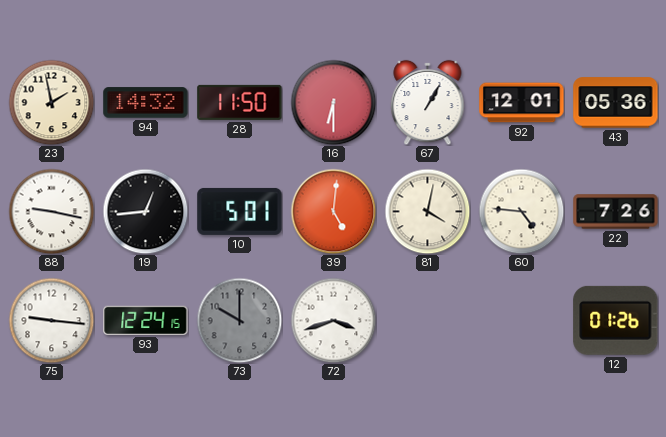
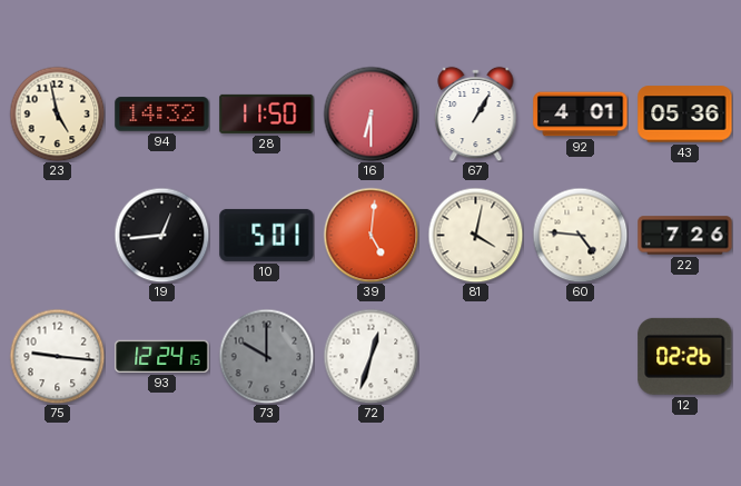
23: 1:58 -> 4:58 (57, 113)
92: 12:01 -> 4:01 (581, 115)
88: 9:17 -> none (51, 211)
72: 3:42 -> 12:33 (370, 356)
12: 01:26 -> 02:26 (685, 356)
